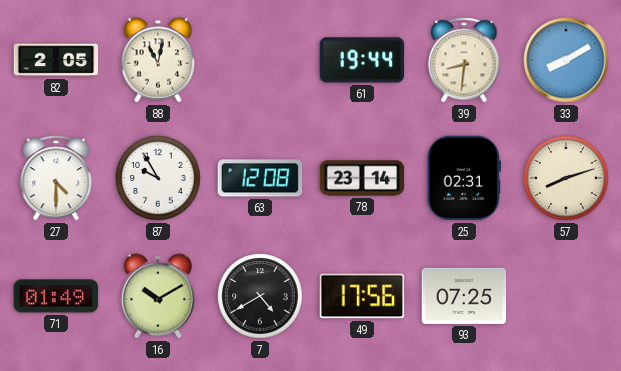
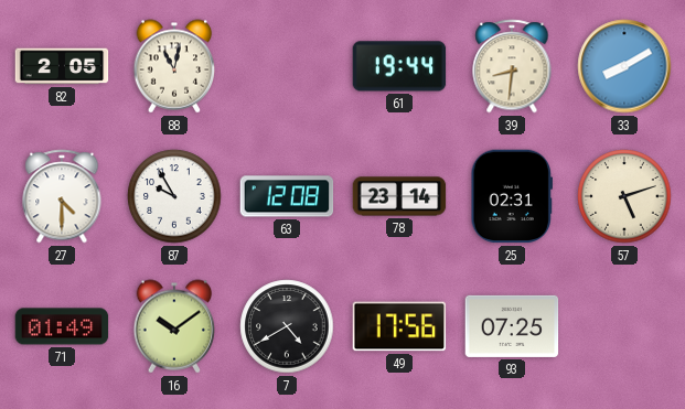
57: 8:12 -> 5:12 (624, 196)
16: 10:10 -> 10:09 (174, 326)
